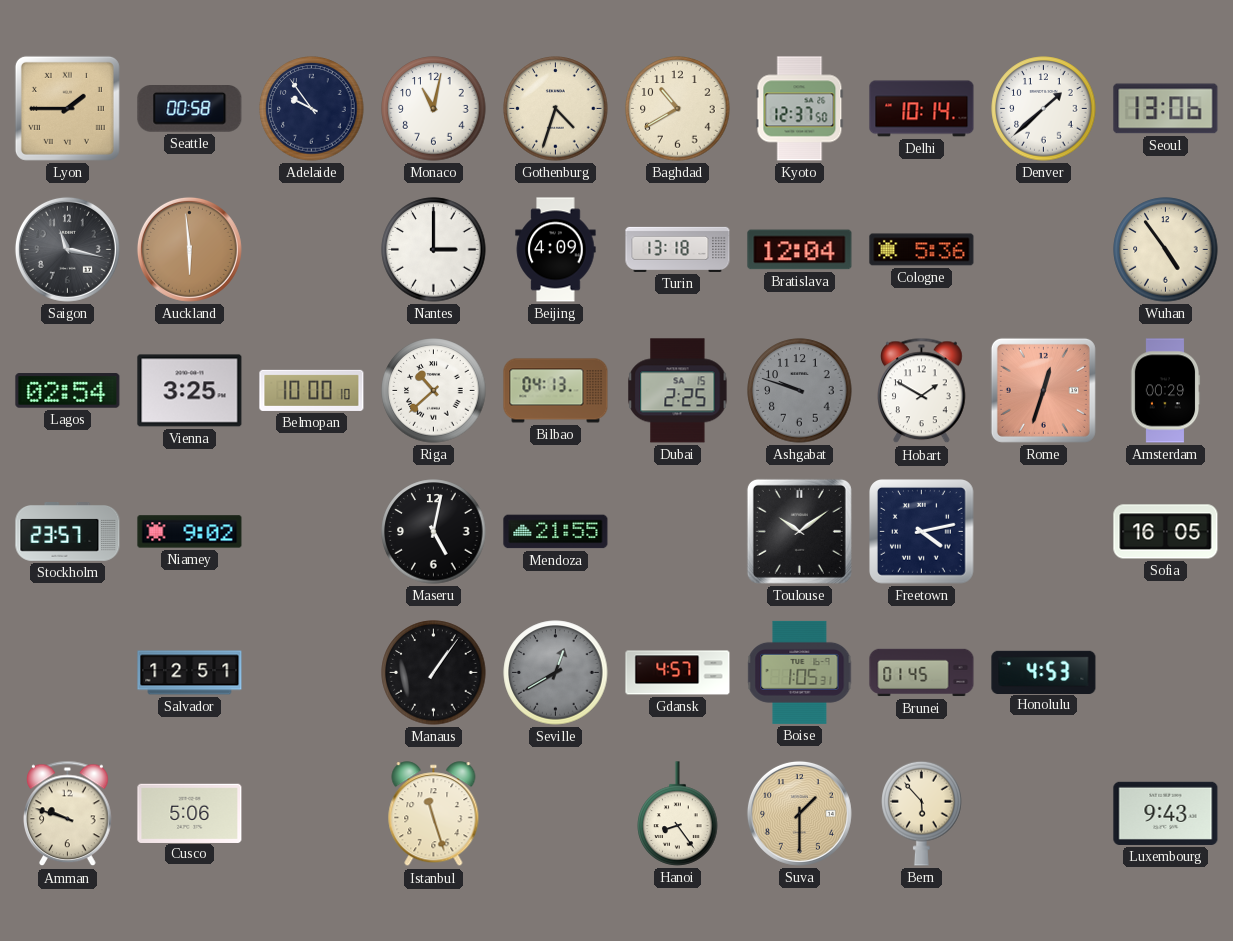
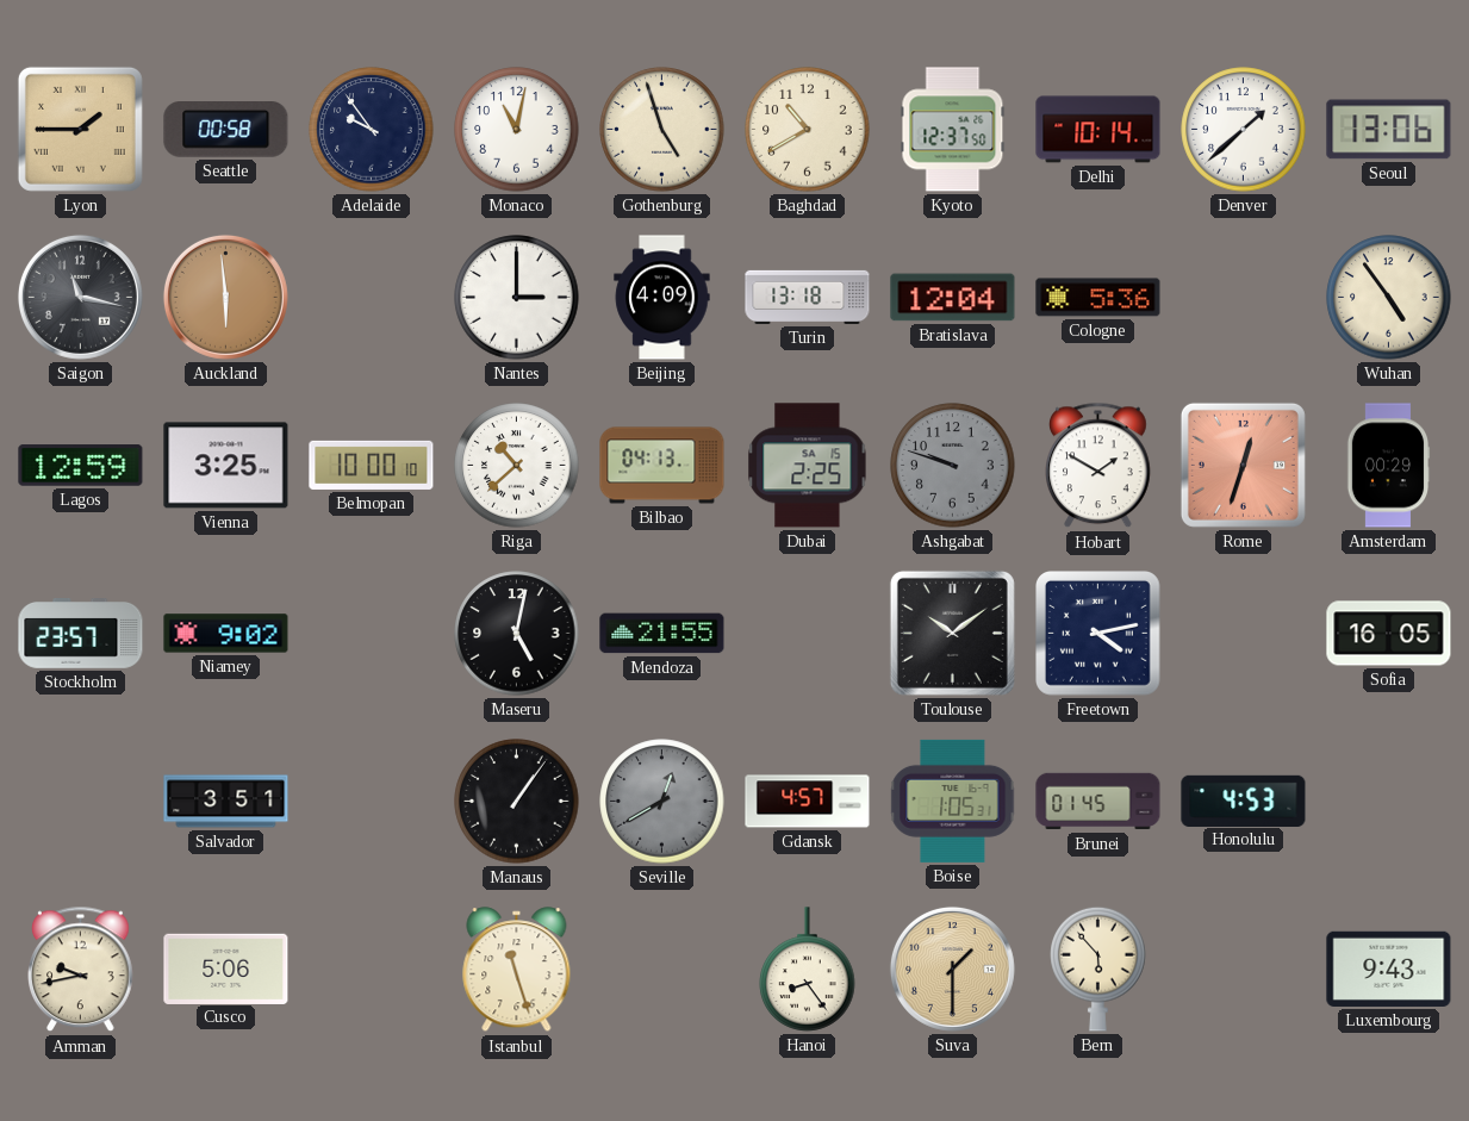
Gothenburg: 4:33 -> 4:57 (662, 130)
Lagos: 02:54 -> 12:59 (81, 466)
Salvador: 12:51 -> 3:51 (226, 802)
Amman: 9:48 -> 9:43 (81, 970)
